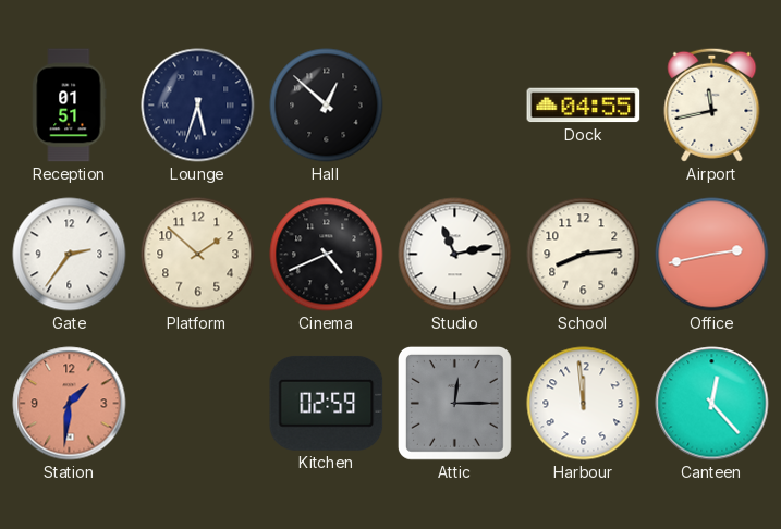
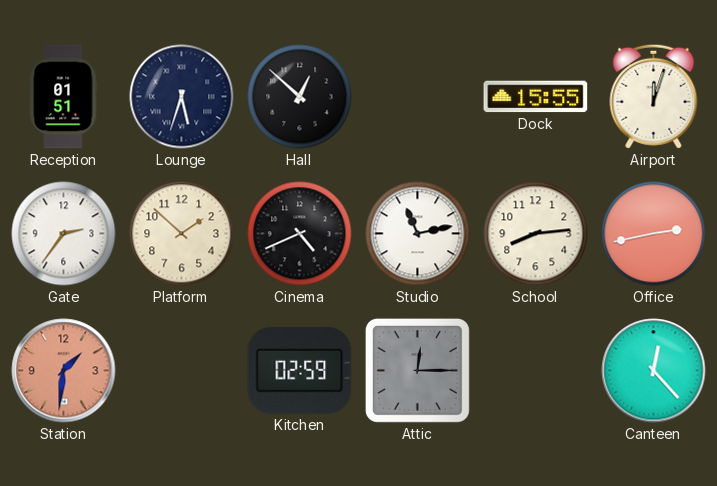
Dock: 04:55 -> 15:55 (536, 97)
Airport: 11:43 -> 12:03 (654, 96)
Harbour: 11:59 -> none (584, 404)
